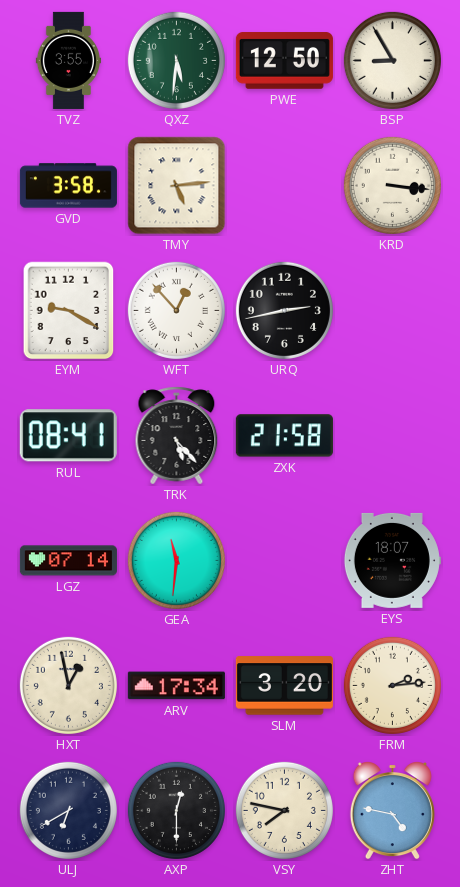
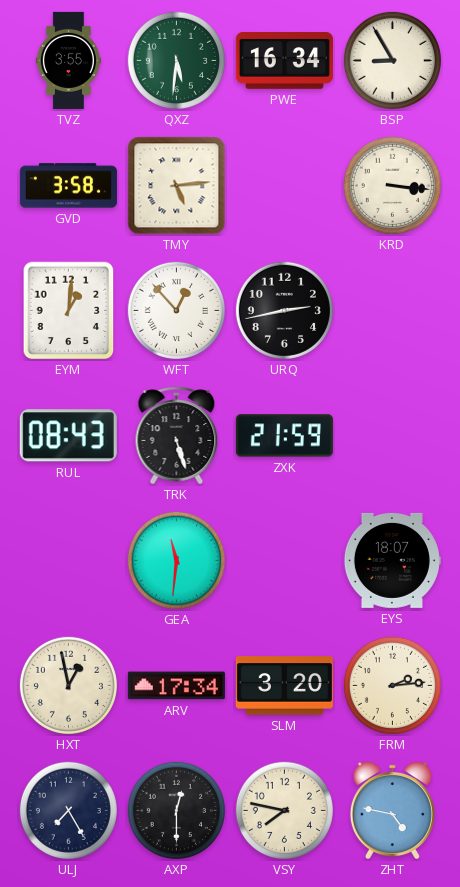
PWE: 12:50 -> 16:34 (284, 61)
EYM: 9:20 -> 1:01 (69, 311)
RUL: 08:41 -> 08:43 (68, 436)
TRK: 5:23 -> 5:27 (177, 436)
ZXK: 21:58 -> 21:59 (284, 436)
LGZ: 07:14 -> none (68, 561)
ULJ: 6:40 -> 7:25 (68, 810)
